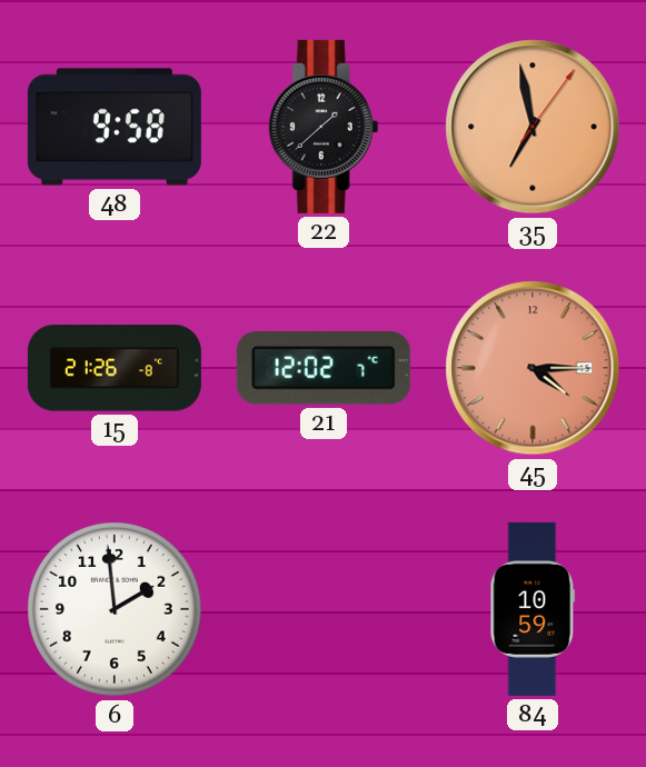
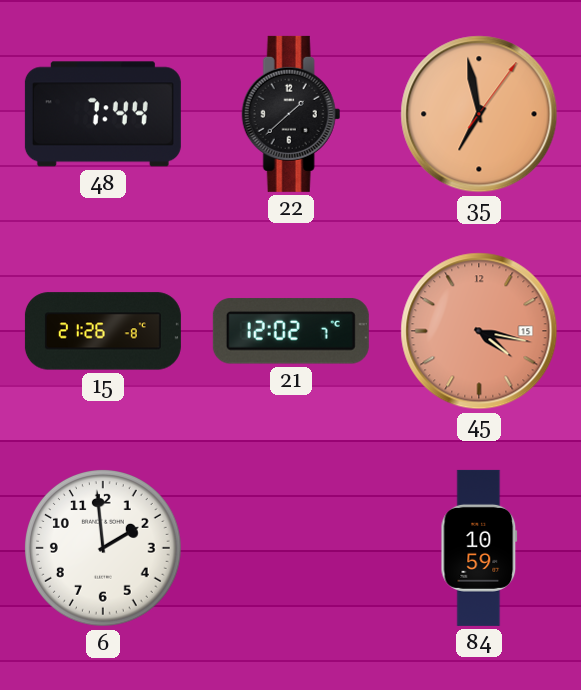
48: 9:58 -> 7:44 (103, 114)
45: 4:15 -> 4:17 (479, 331)
